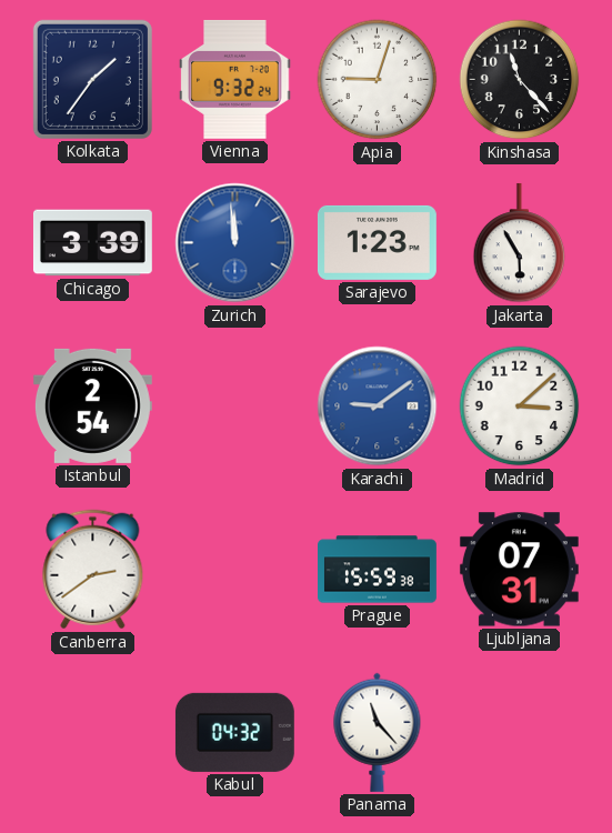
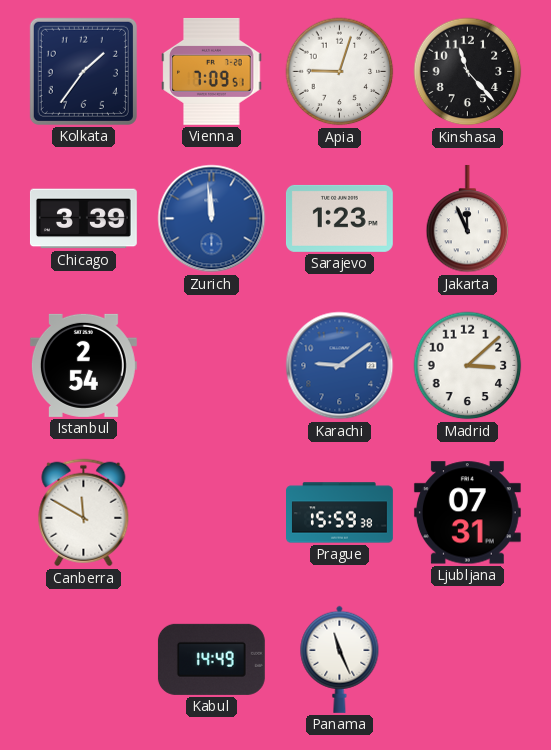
Vienna: 9:32 -> 7:09 (212, 71)
Jakarta: 5:55 -> 11:56 (468, 219)
Canberra: 2:39 -> 11:50 (84, 513)
Kabul: 04:32 -> 14:49 (211, 659)
Panama: 11:23 -> 11:26 (340, 659)
